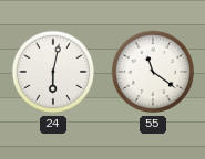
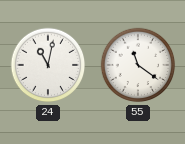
24: 6:02 -> 11:02 (48, 65)
